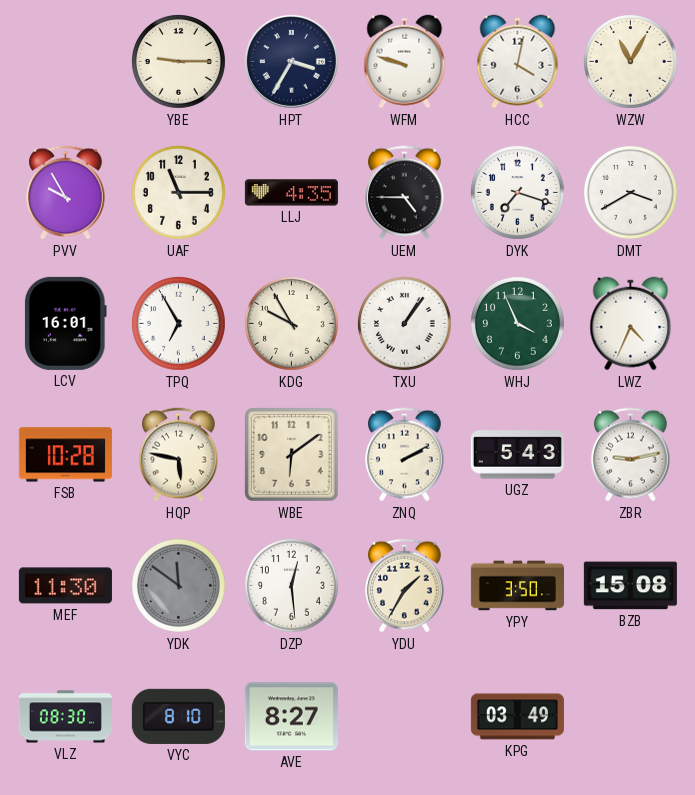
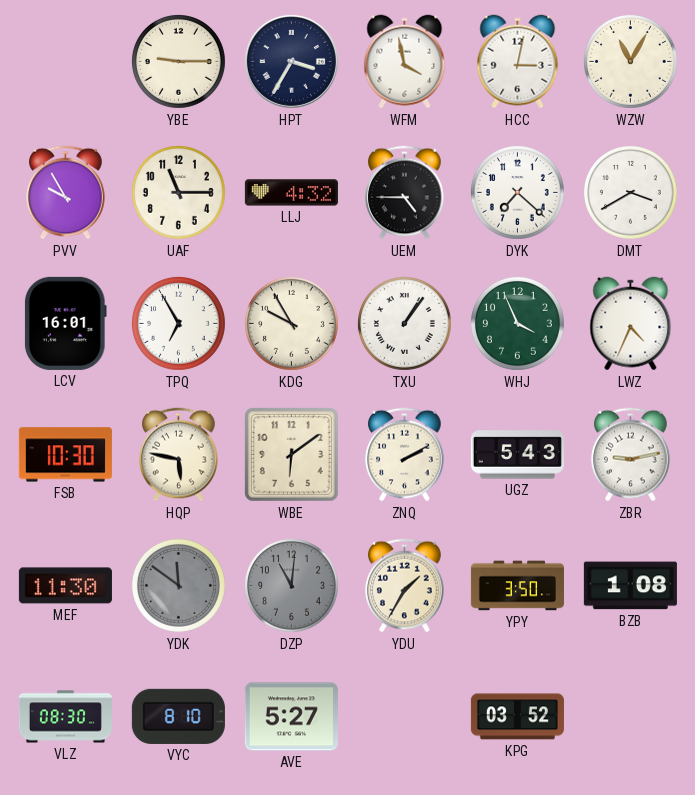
WFM: 9:48 -> 3:58 (405, 62)
HCC: 4:02 -> 3:02 (518, 62)
LLJ: 4:35 -> 4:32 (291, 193)
DYK: 7:18 -> 7:22 (517, 192)
FSB: 10:28 -> 10:30 (65, 455)
DZP: 12:29 -> 11:01 (291, 585)
DZP dial: white -> grey (291, 585)
BZB: 15:08 -> 1:08 (630, 586)
AVE: 8:27 -> 5:27 (291, 717)
KPG: 03:49 -> 03:52 (517, 717)
